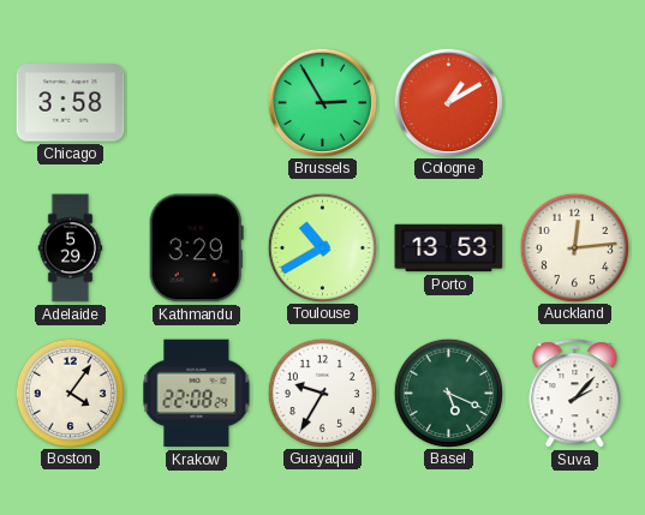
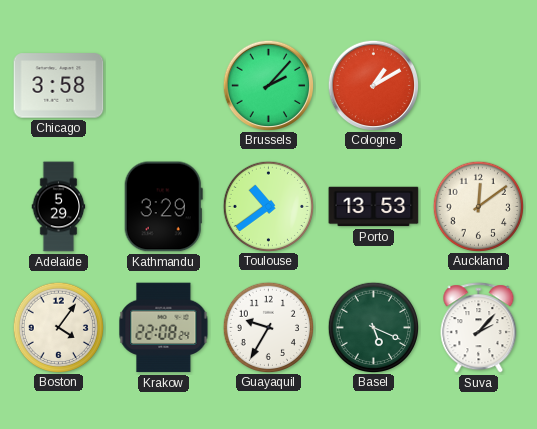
Brussels: 2:55 -> 2:07 (268, 85)
Toulouse: 10:40 -> 10:39 (268, 206)
Auckland: 12:14 -> 12:09 (478, 206)
